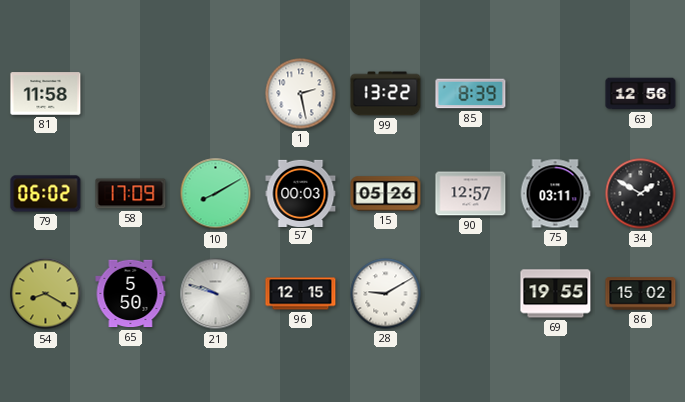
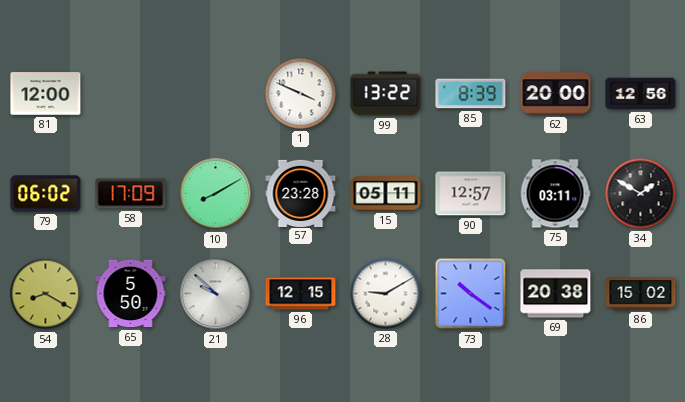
81: 11:58 -> 12:00 (46, 94)
1: 2:28 -> 3:49 (301, 94)
62: none -> 20:00 (556, 94)
57: 00:03 -> 23:28 (301, 193)
15: 05:26 -> 05:11 (386, 194)
21: 9:48 -> 9:52 (216, 294)
73: none -> 10:21 (471, 294)
69: 19:55 -> 20:38 (556, 294)
